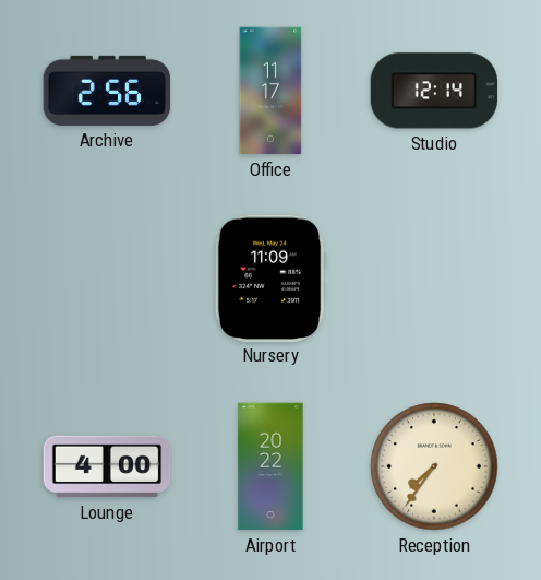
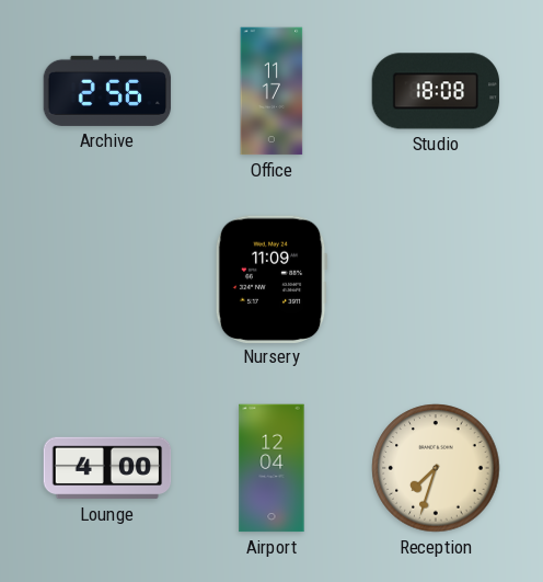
Studio: 12:14 -> 18:08 (436, 91)
Airport: 20:22 -> 12:04 (271, 468)
Reception: 7:36 -> 7:33 (436, 468)
